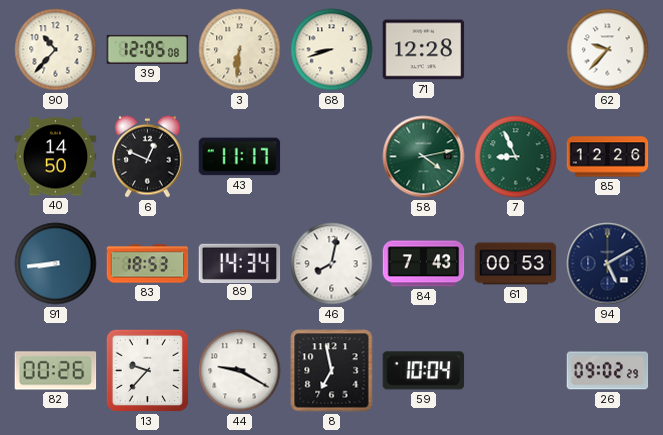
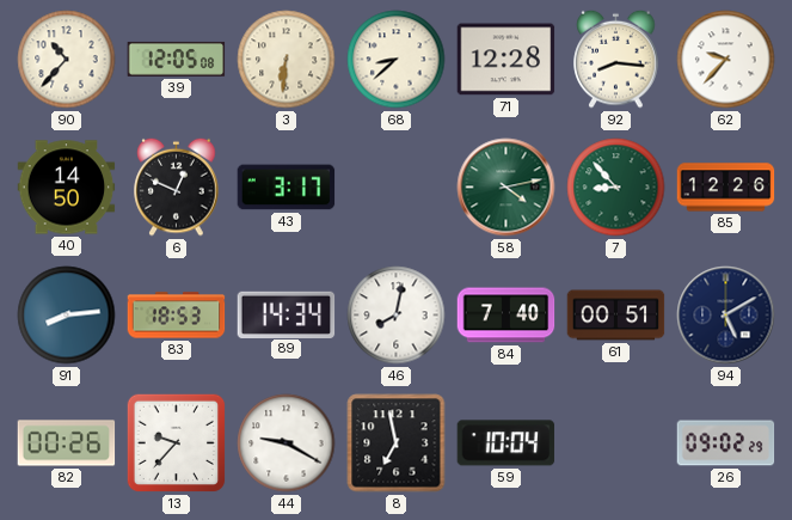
68: 8:42 -> 8:38 (397, 60)
92: none -> 8:16 (616, 59)
43: 11:17 -> 3:17 (287, 188)
7: 8:56 -> 8:53 (616, 188)
91: 8:44 -> 8:14 (67, 316)
84: 7:43 -> 7:40 (506, 316)
61: 00:53 -> 00:51 (616, 316)
